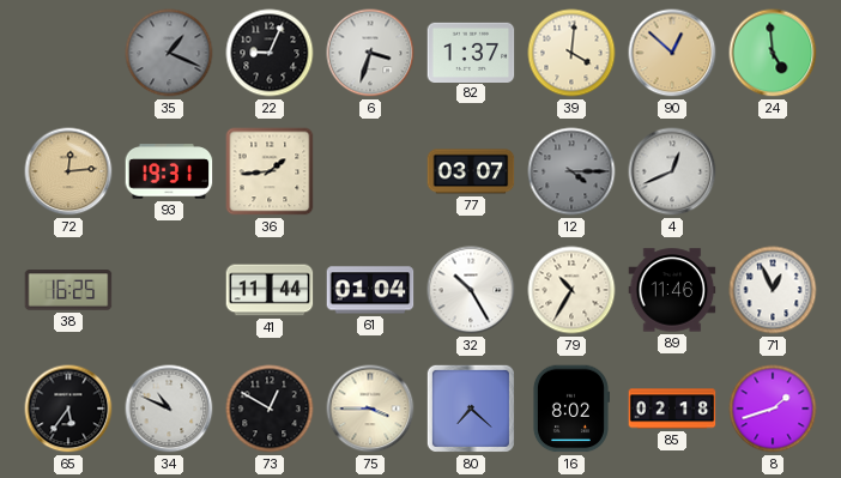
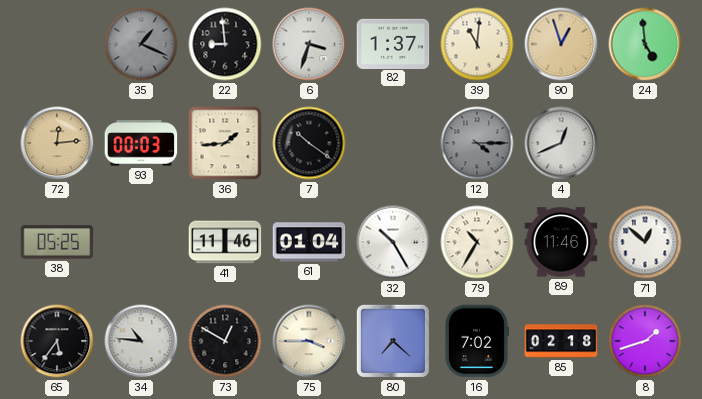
22: 9:04 -> 8:59 (225, 44)
39: 4:01 -> 11:01 (477, 44)
90: 12:52 -> 12:57 (561, 44)
93: 19:31 -> 00:03 (141, 143)
7: none -> 10:21 (309, 143)
77: 03:07 -> none (471, 171)
38: 16:25 -> 05:25 (57, 242)
41: 11:44 -> 11:46 (225, 242)
71: 12:56 -> 12:52 (645, 242)
34: 10:49 -> 10:46 (141, 341)
16: 8:02 -> 7:02 (476, 341)
